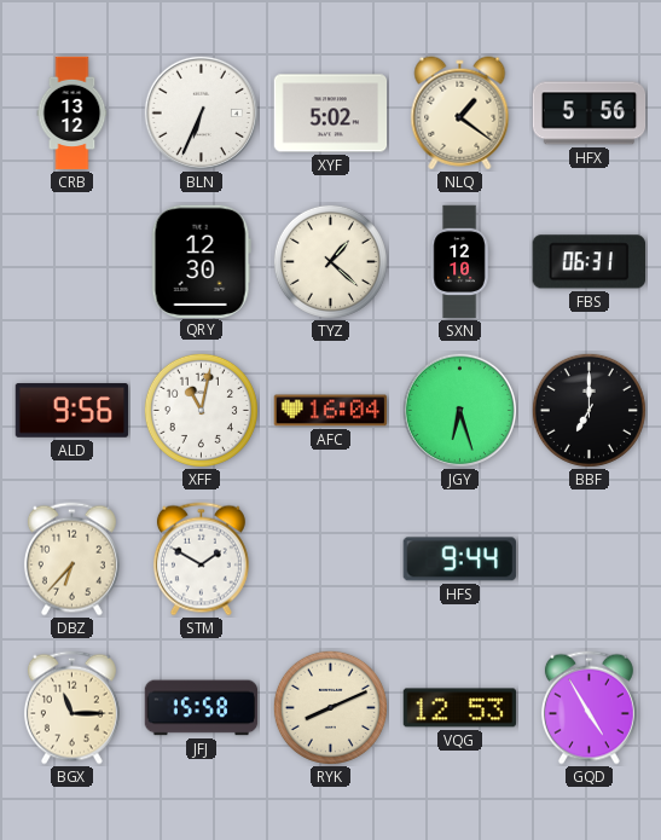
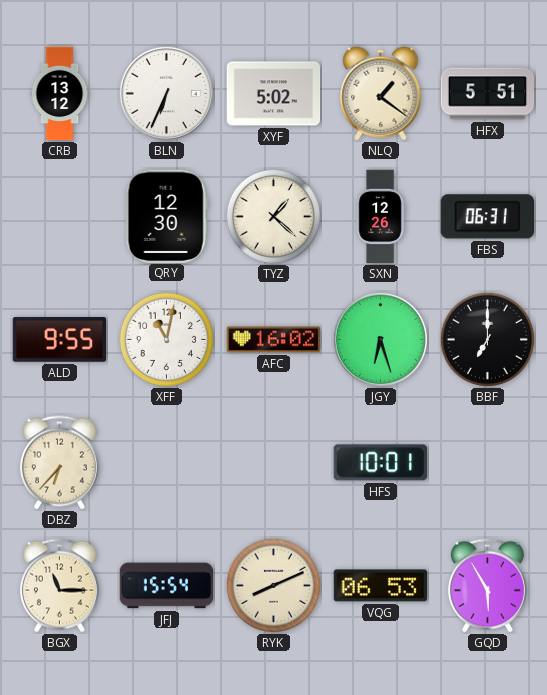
HFX: 5:56 -> 5:51 (488, 94)
SXN: 12:10 -> 12:26 (380, 217)
ALD: 9:56 -> 9:55 (60, 340)
AFC: 16:04 -> 16:02 (274, 340)
STM: 1:50 -> none (201, 560)
HFS: 9:44 -> 10:01 (380, 463)
JFJ: 15:58 -> 15:54 (167, 586)
VQG: 12:53 -> 06:53 (381, 586)
GQD: 4:55 -> 5:55 (487, 586)
